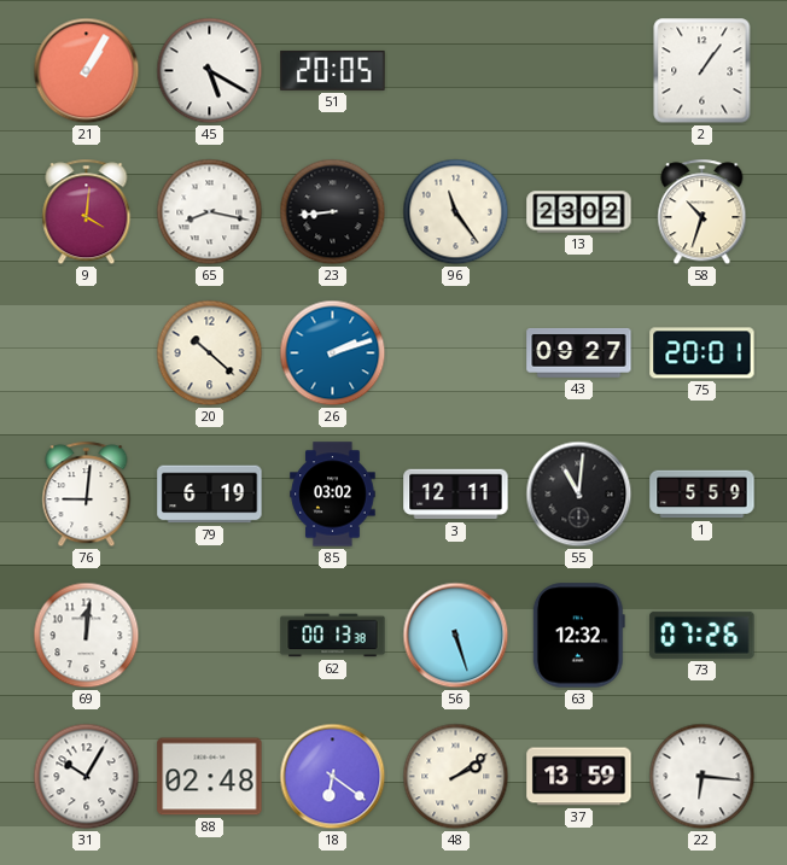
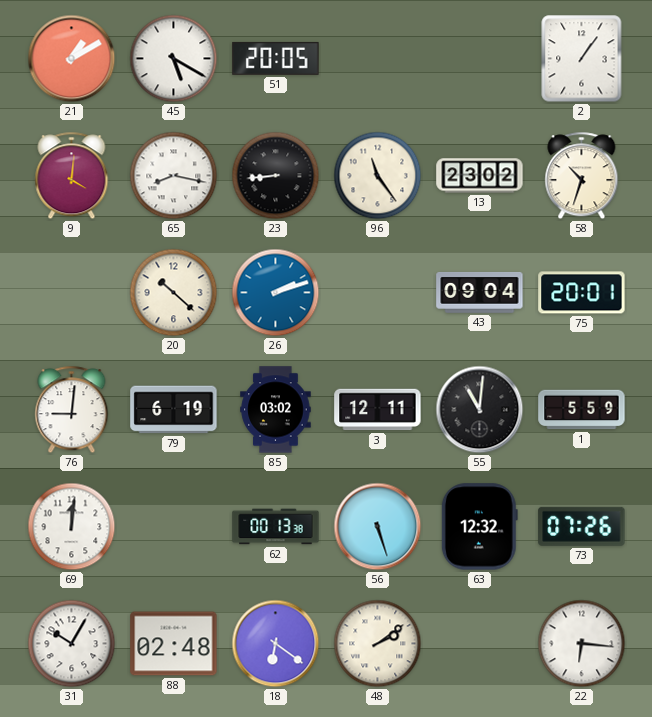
21: 1:05 -> 1:10 (72, 59)
43: 09:27 -> 09:04 (480, 292)
37: 13:59 -> none (579, 777)
